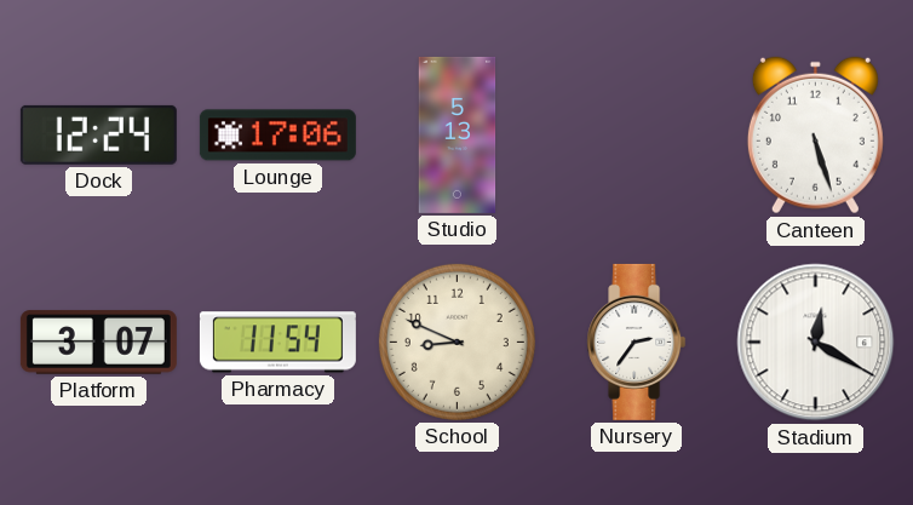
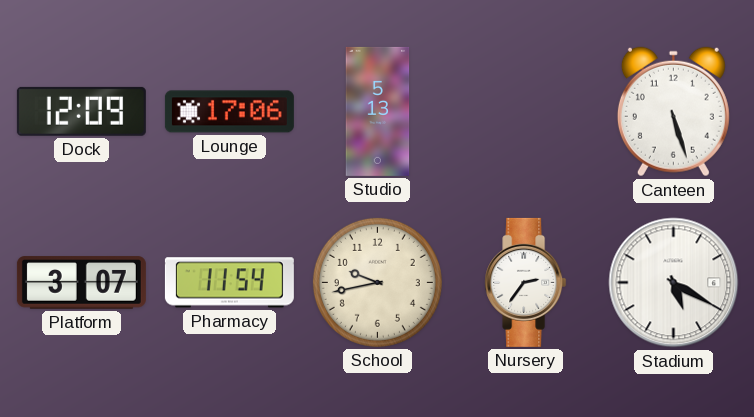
Dock: 12:24 -> 12:09 (81, 111)
School: 8:49 -> 9:43 (377, 282)
Stadium: 12:20 -> 5:20 (674, 283)
